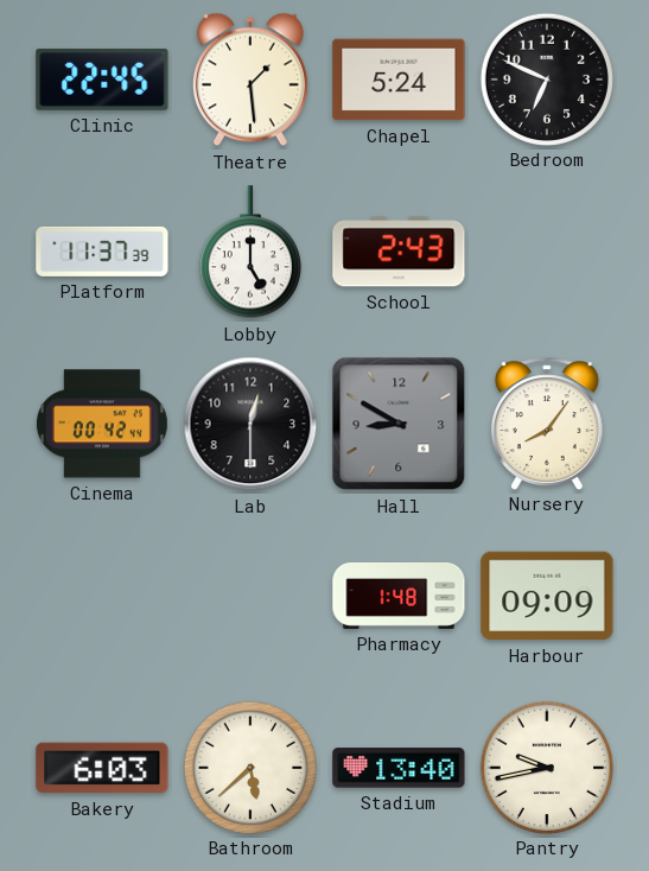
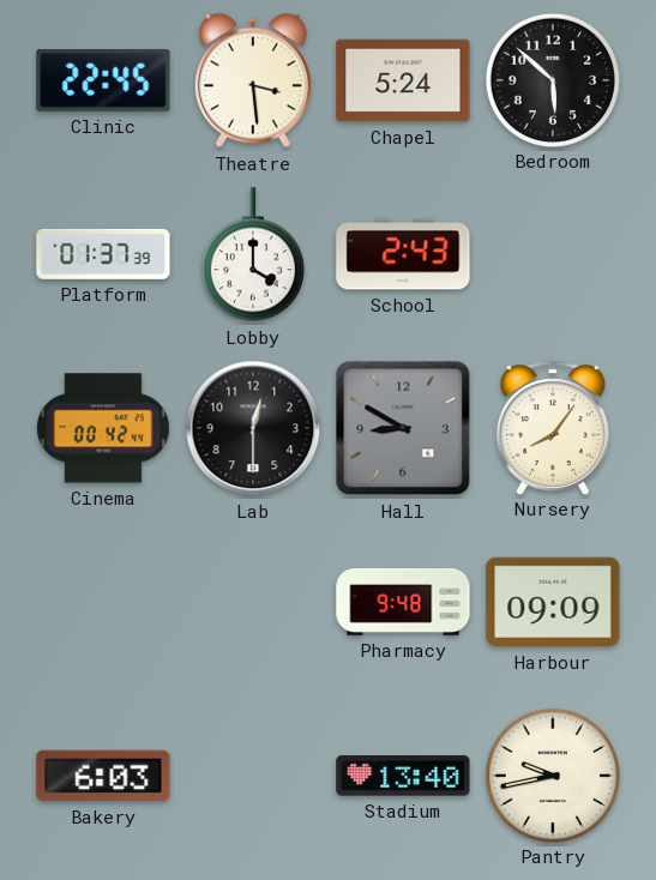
Theatre: 1:29 -> 3:29 (253, 80)
Bedroom: 6:49 -> 5:52 (552, 79)
Platform: 11:37 -> 01:37 (103, 254)
Lobby: 5:00 -> 4:00 (253, 255)
Pharmacy: 1:48 -> 9:48 (403, 602)
Bathroom: 5:38 -> none (249, 767)
